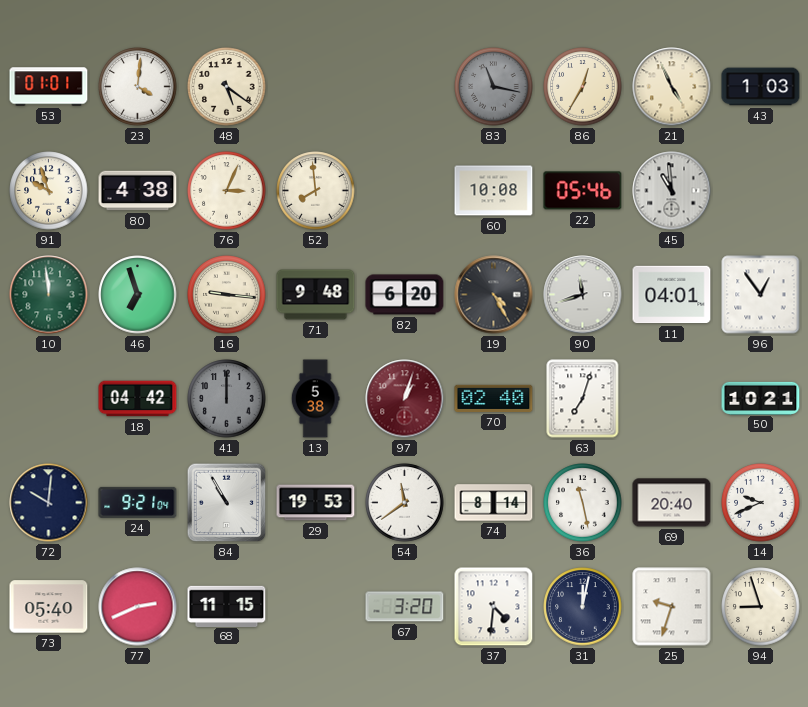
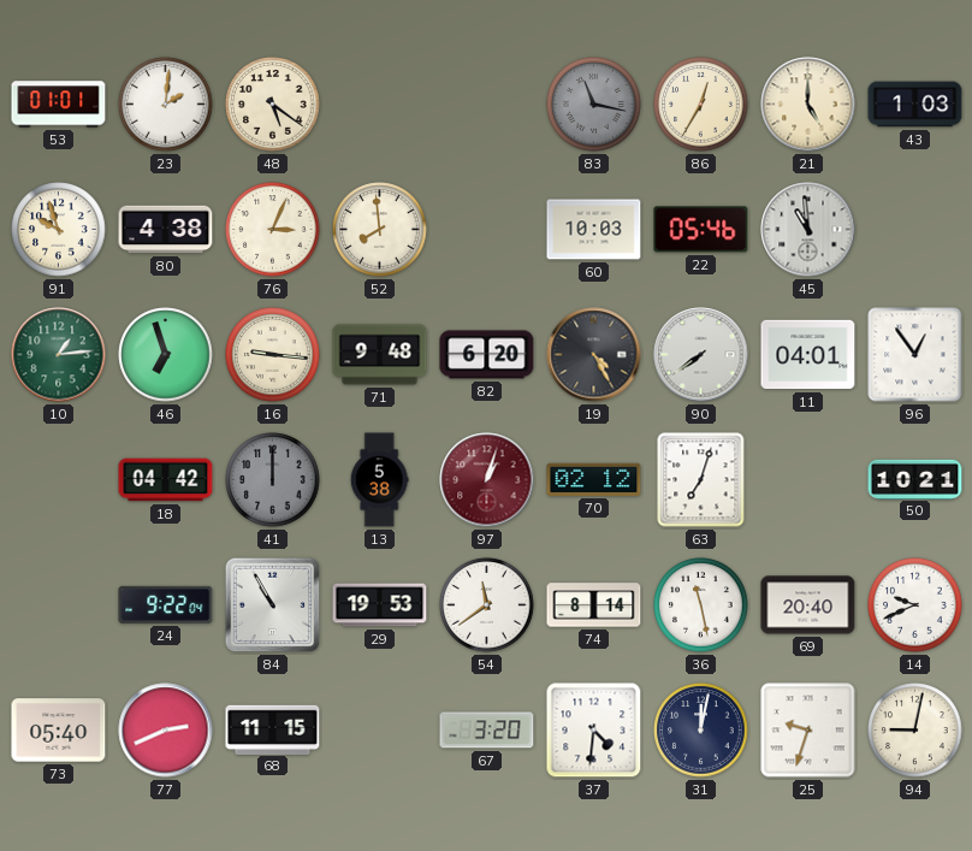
23: 4:01 -> 2:01 (166, 105)
21: 4:56 -> 5:00 (808, 105)
60: 10:08 -> 10:03 (594, 230)
10: 11:59 -> 1:14 (59, 355)
90: 11:42 -> 7:39 (701, 355)
70: 02:40 -> 02:12 (594, 479)
72: 10:01 -> none (49, 503)
24: 9:21 -> 9:22 (166, 604)
94: 8:57 -> 9:02 (915, 731)
